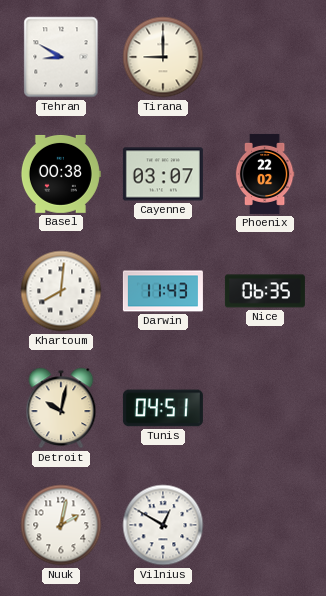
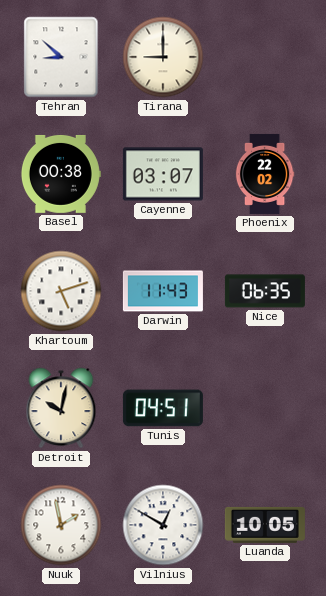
Tehran: 8:50 -> 8:52 (61, 57)
Khartoum: 8:01 -> 5:12 (61, 291)
Nuuk: 2:02 -> 1:58 (61, 525)
Luanda: none -> 10:05 (265, 525)
